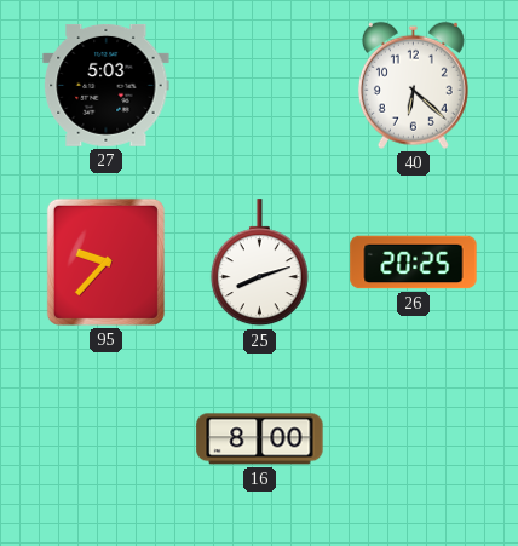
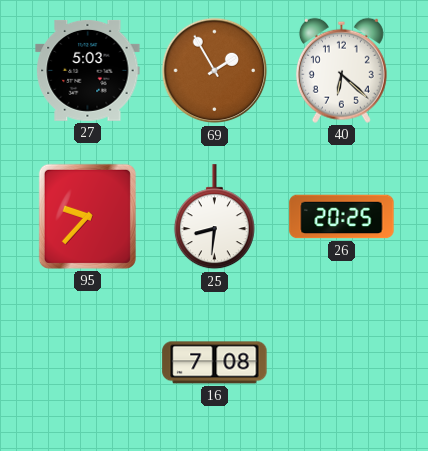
69: none -> 1:55 (215, 71)
25: 8:12 -> 8:31 (214, 217)
16: 8:00 -> 7:08 (215, 363)
